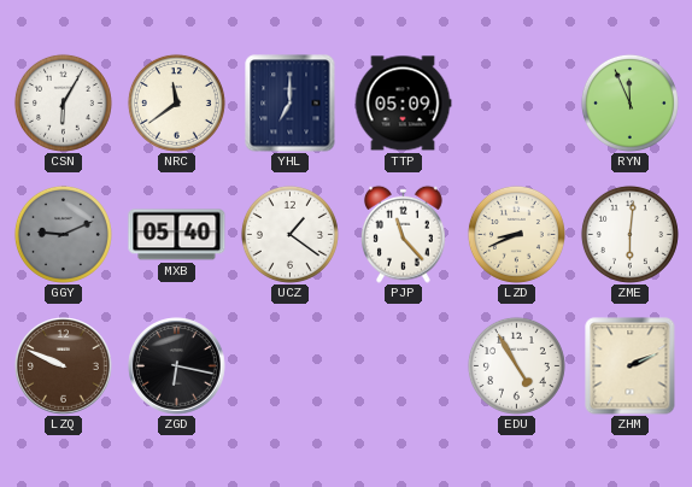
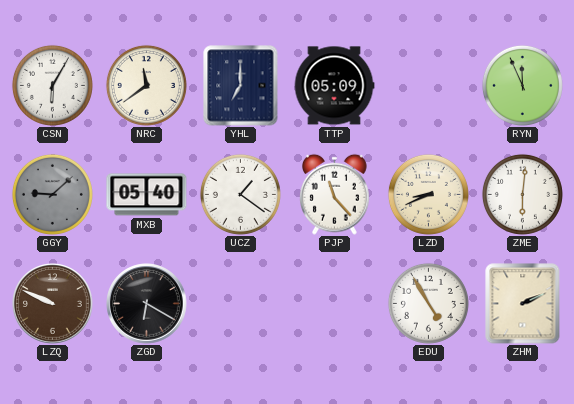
GGY: 9:11 -> 9:08 (52, 194)
ZGD: 6:17 -> 6:20 (147, 304)
